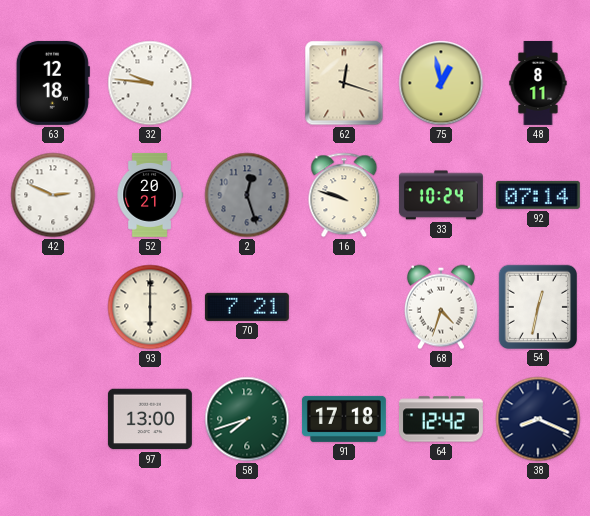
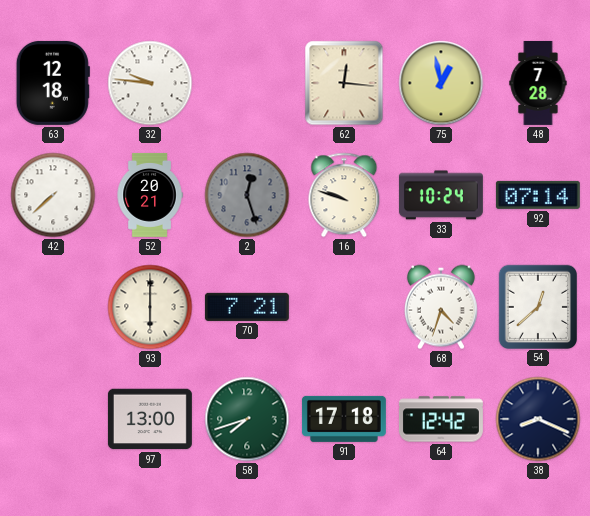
62: 12:18 -> 12:16 (344, 83)
48: 8:11 -> 7:28 (538, 83)
42: 2:49 -> 7:38 (53, 195)
54: 12:32 -> 12:38 (537, 306)
